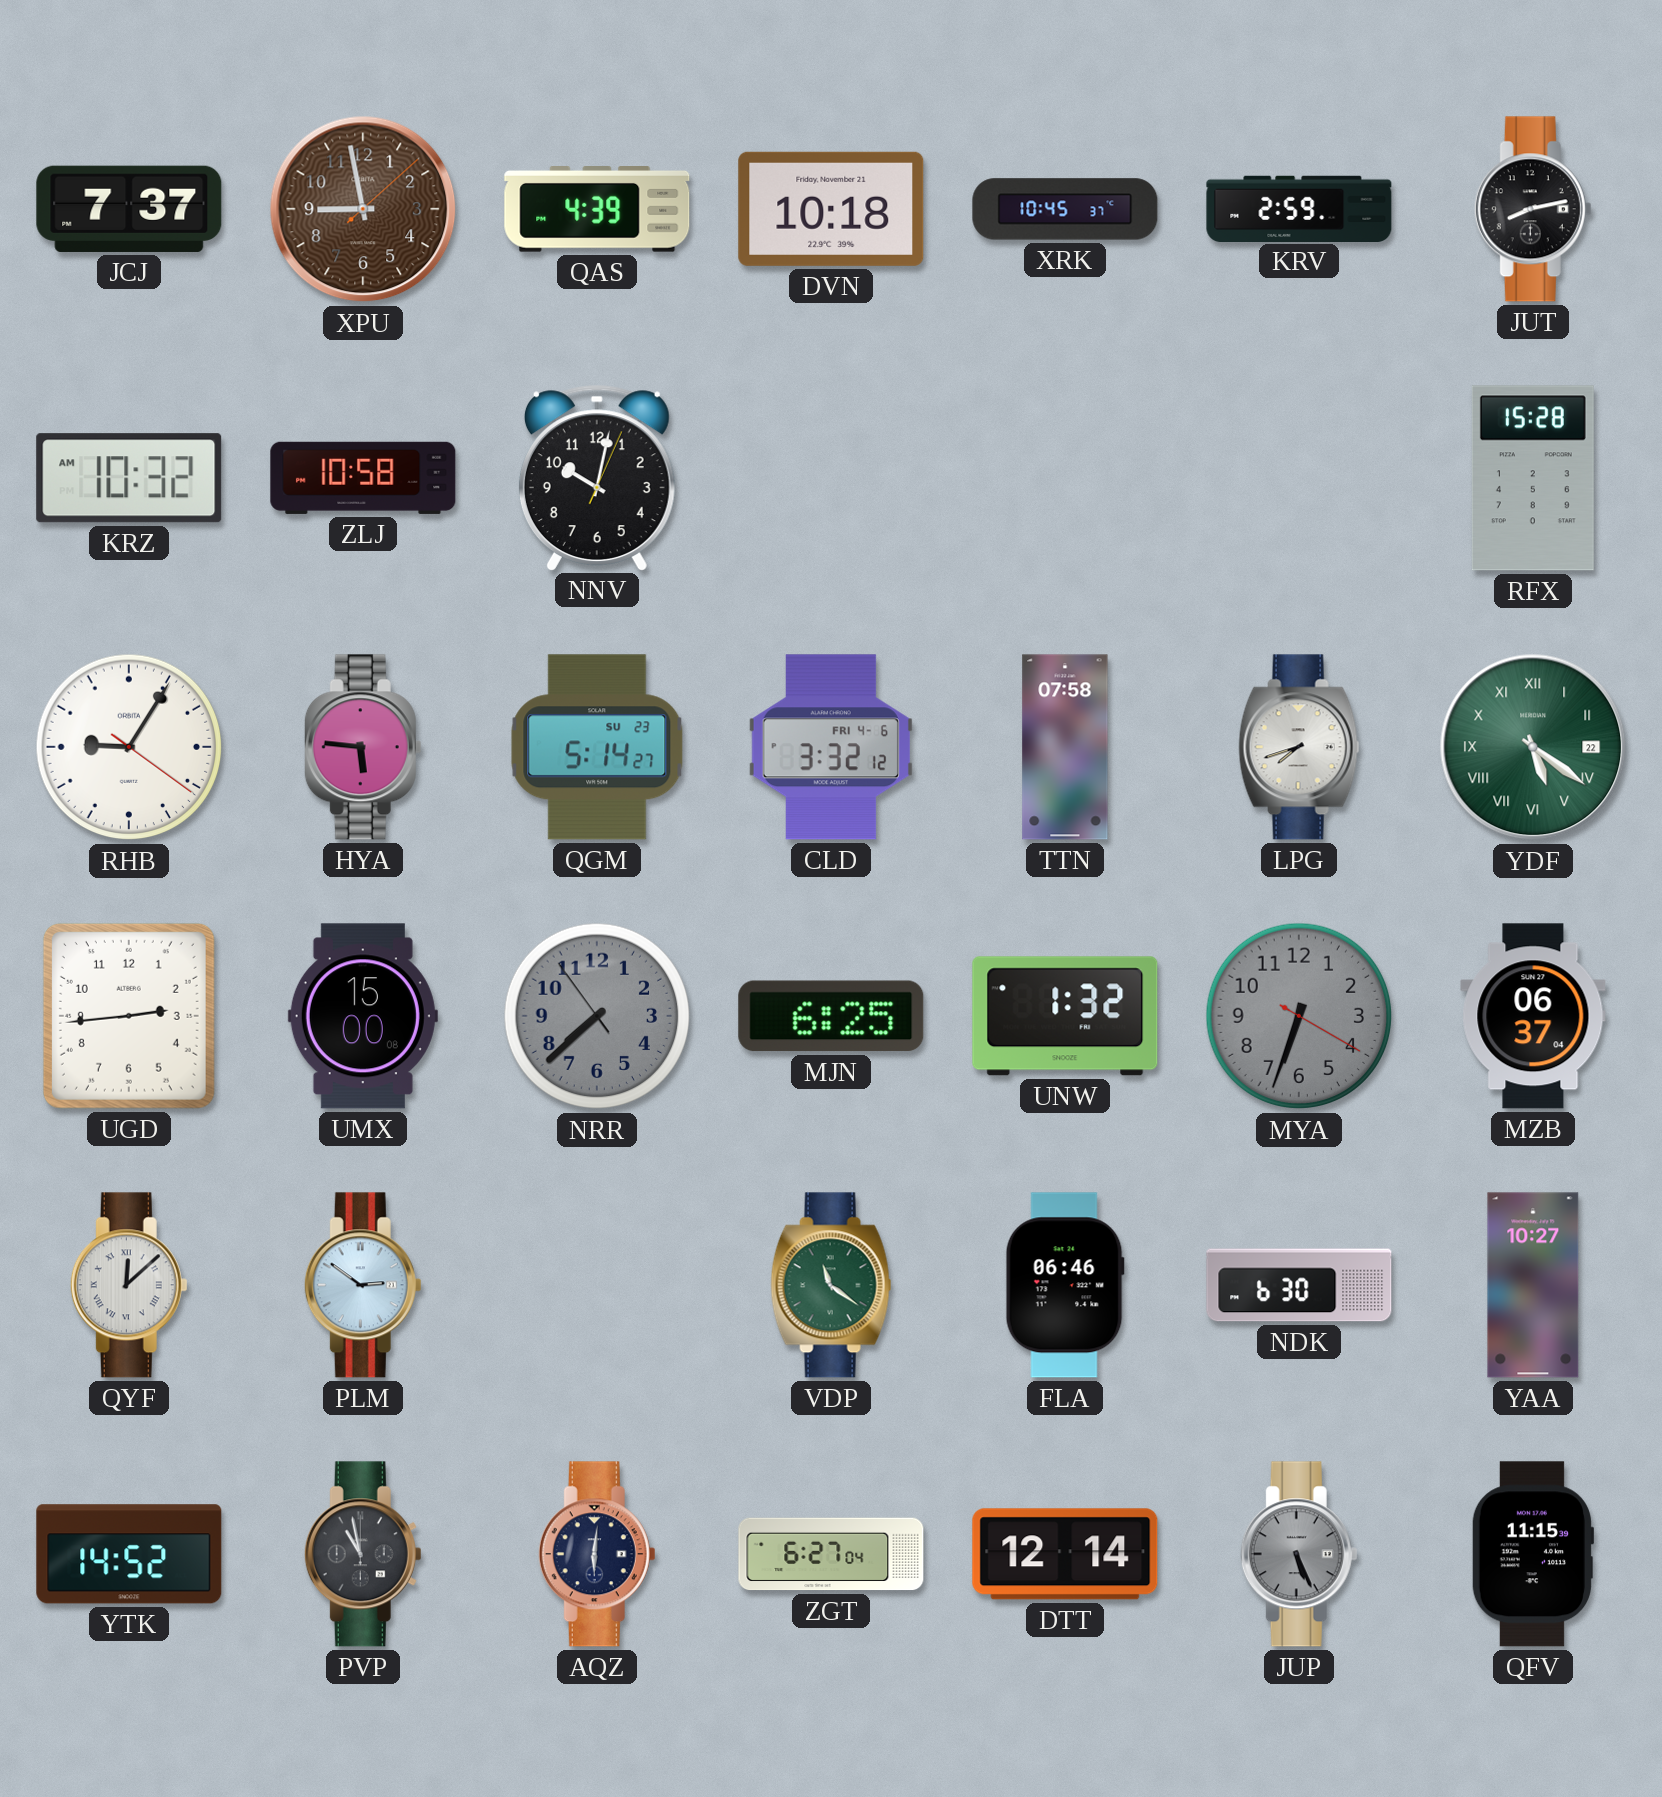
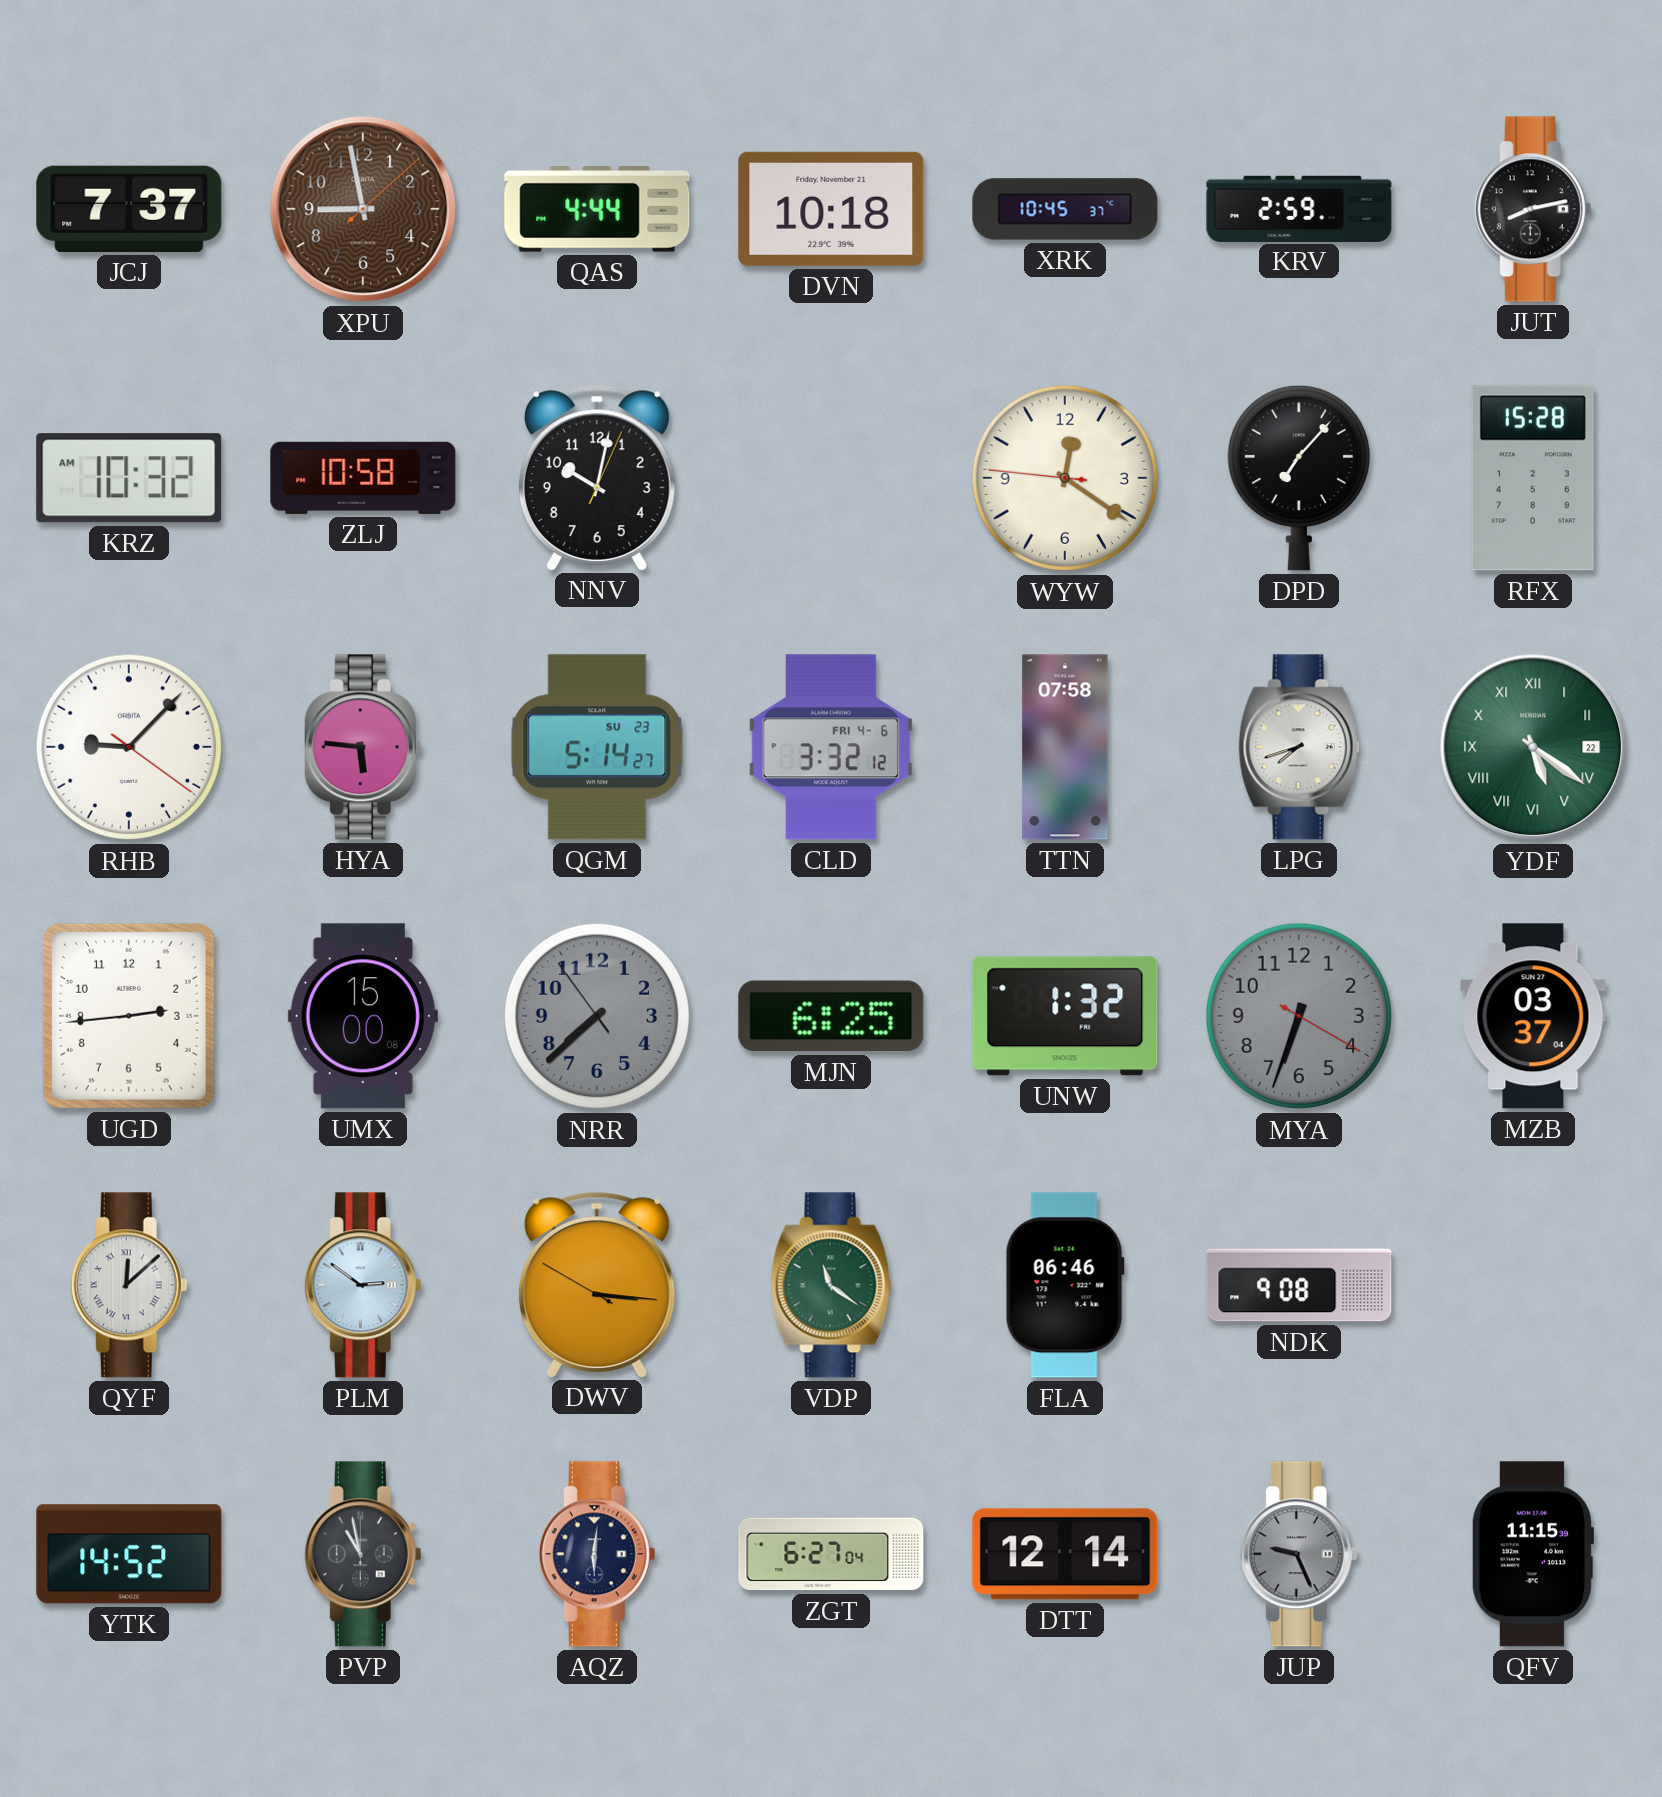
QAS: 4:39 -> 4:44 (597, 210)
WYW: none -> 12:20 (1065, 478)
DPD: none -> 7:07 (1299, 478)
RHB: 9:05 -> 9:07 (129, 747)
MZB: 06:37 -> 03:37 (1533, 1016)
DWV: none -> 3:15 (597, 1284)
NDK: 6:30 -> 9:08 (1299, 1285)
YAA: 10:27 -> none (1533, 1285)
JUP: 5:26 -> 9:26 (1299, 1554)
